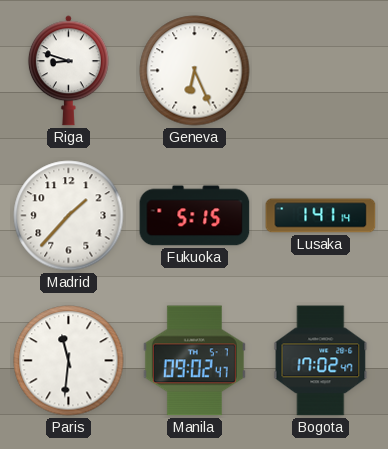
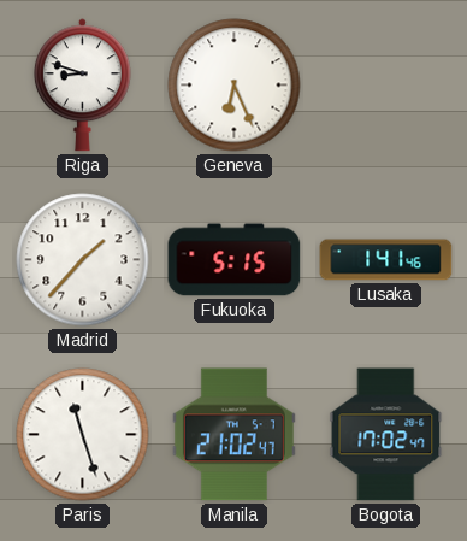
Lusaka: 1:41:14 -> 1:41:46 (386, 260)
Paris: 11:31 -> 11:27 (83, 435)
Manila: 09:02 -> 21:02 (233, 435)
